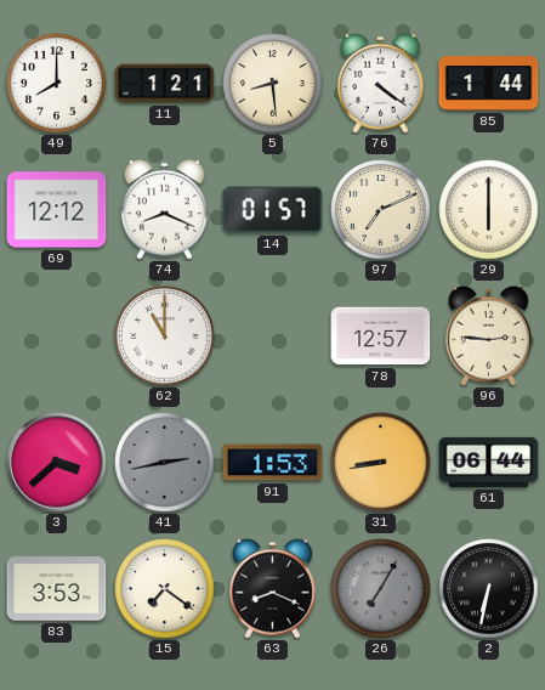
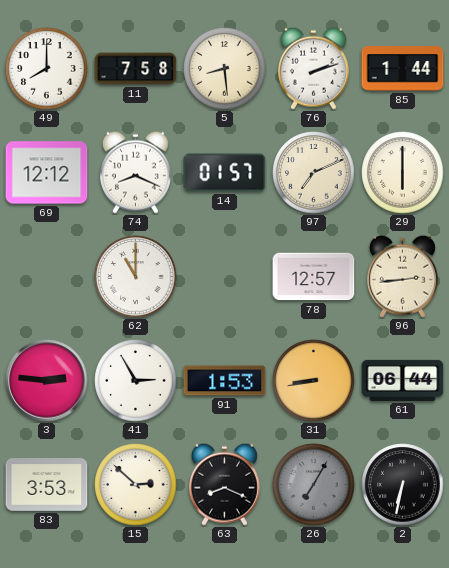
11: 1:21 -> 7:58 (136, 69)
76: 4:21 -> 2:12 (313, 68)
96: 2:46 -> 2:44 (402, 276)
3: 3:38 -> 2:46 (47, 381)
41: 2:43 -> 2:55 (136, 381)
41 dial: grey -> white (136, 381)
15: 7:21 -> 2:52 (136, 485)
